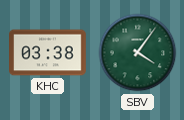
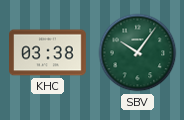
SBV: 4:06 -> 10:06 (138, 53)
